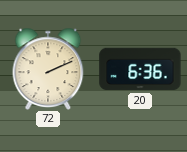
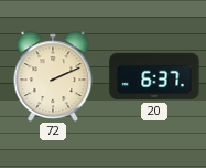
20: 6:36 -> 6:37 (154, 76)
